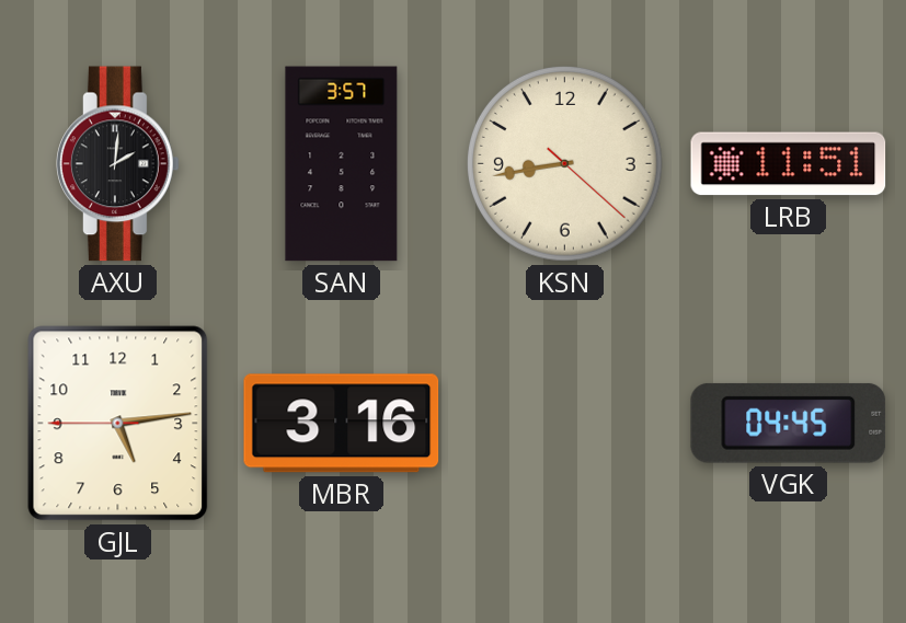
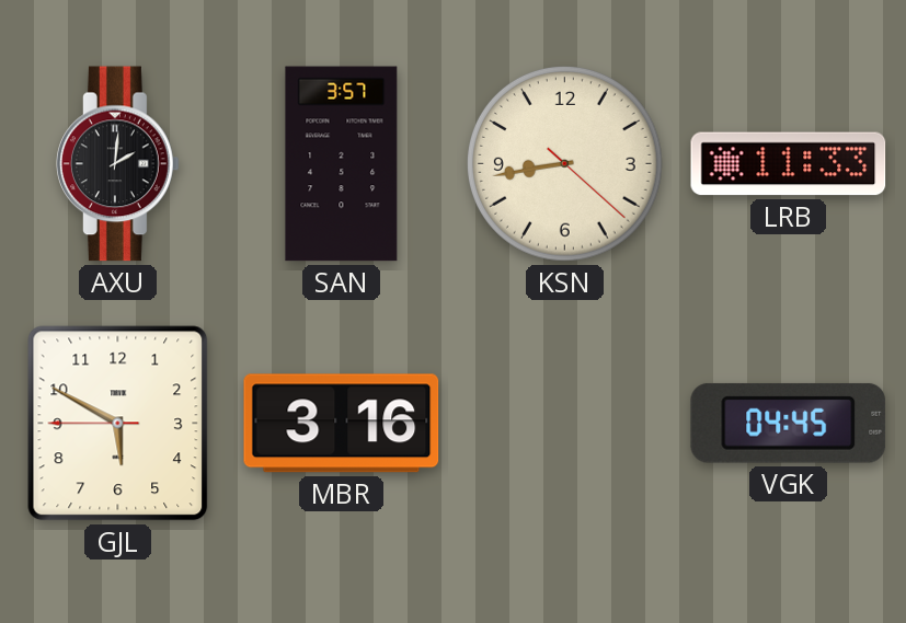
LRB: 11:51 -> 11:33 (789, 164)
GJL: 5:13 -> 5:49 (118, 424)
